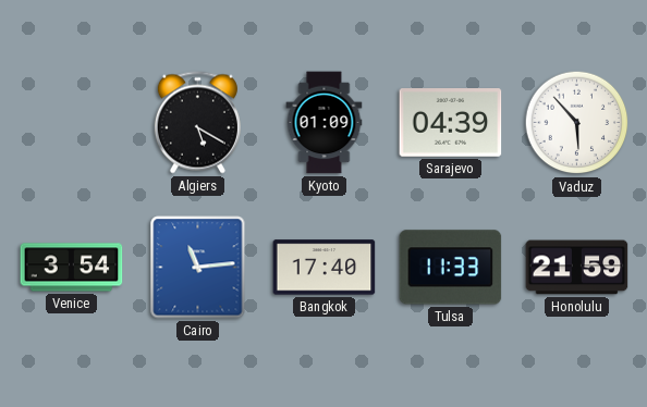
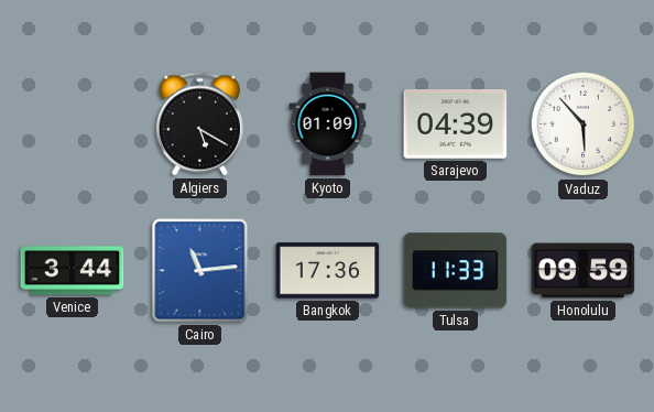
Venice: 3:54 -> 3:44 (73, 271)
Bangkok: 17:40 -> 17:36 (328, 271)
Honolulu: 21:59 -> 09:59 (584, 271)
